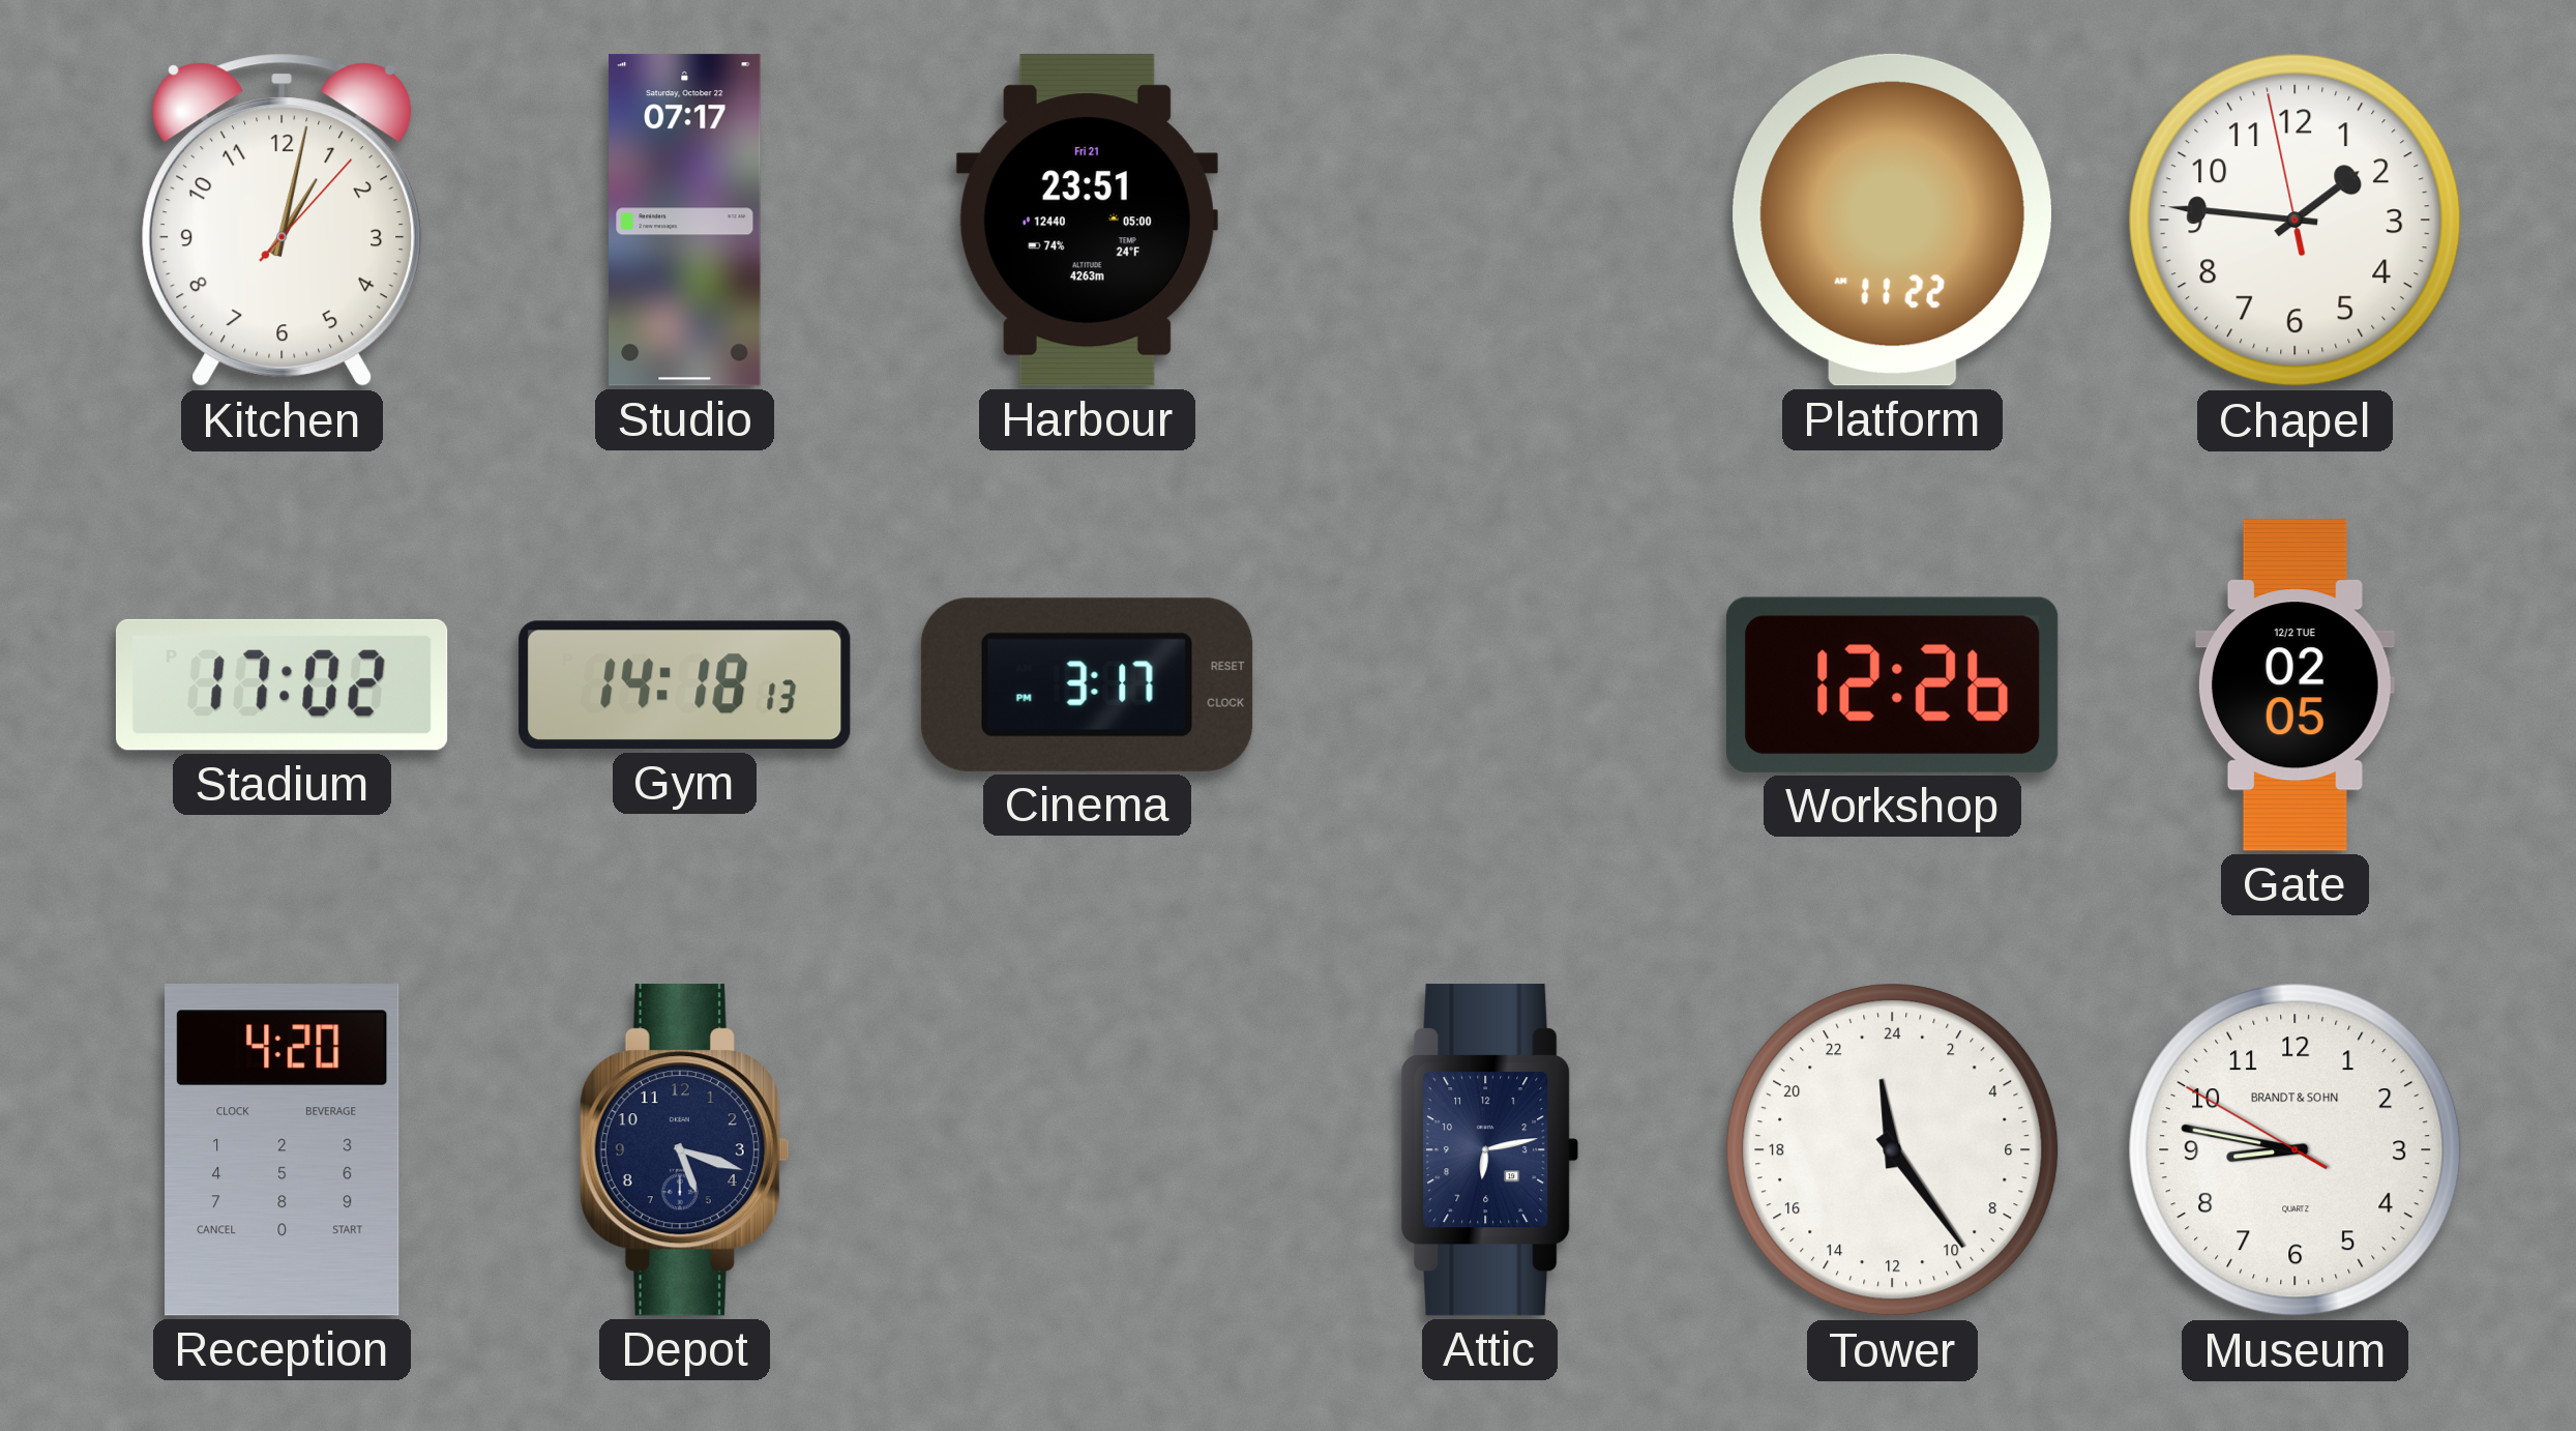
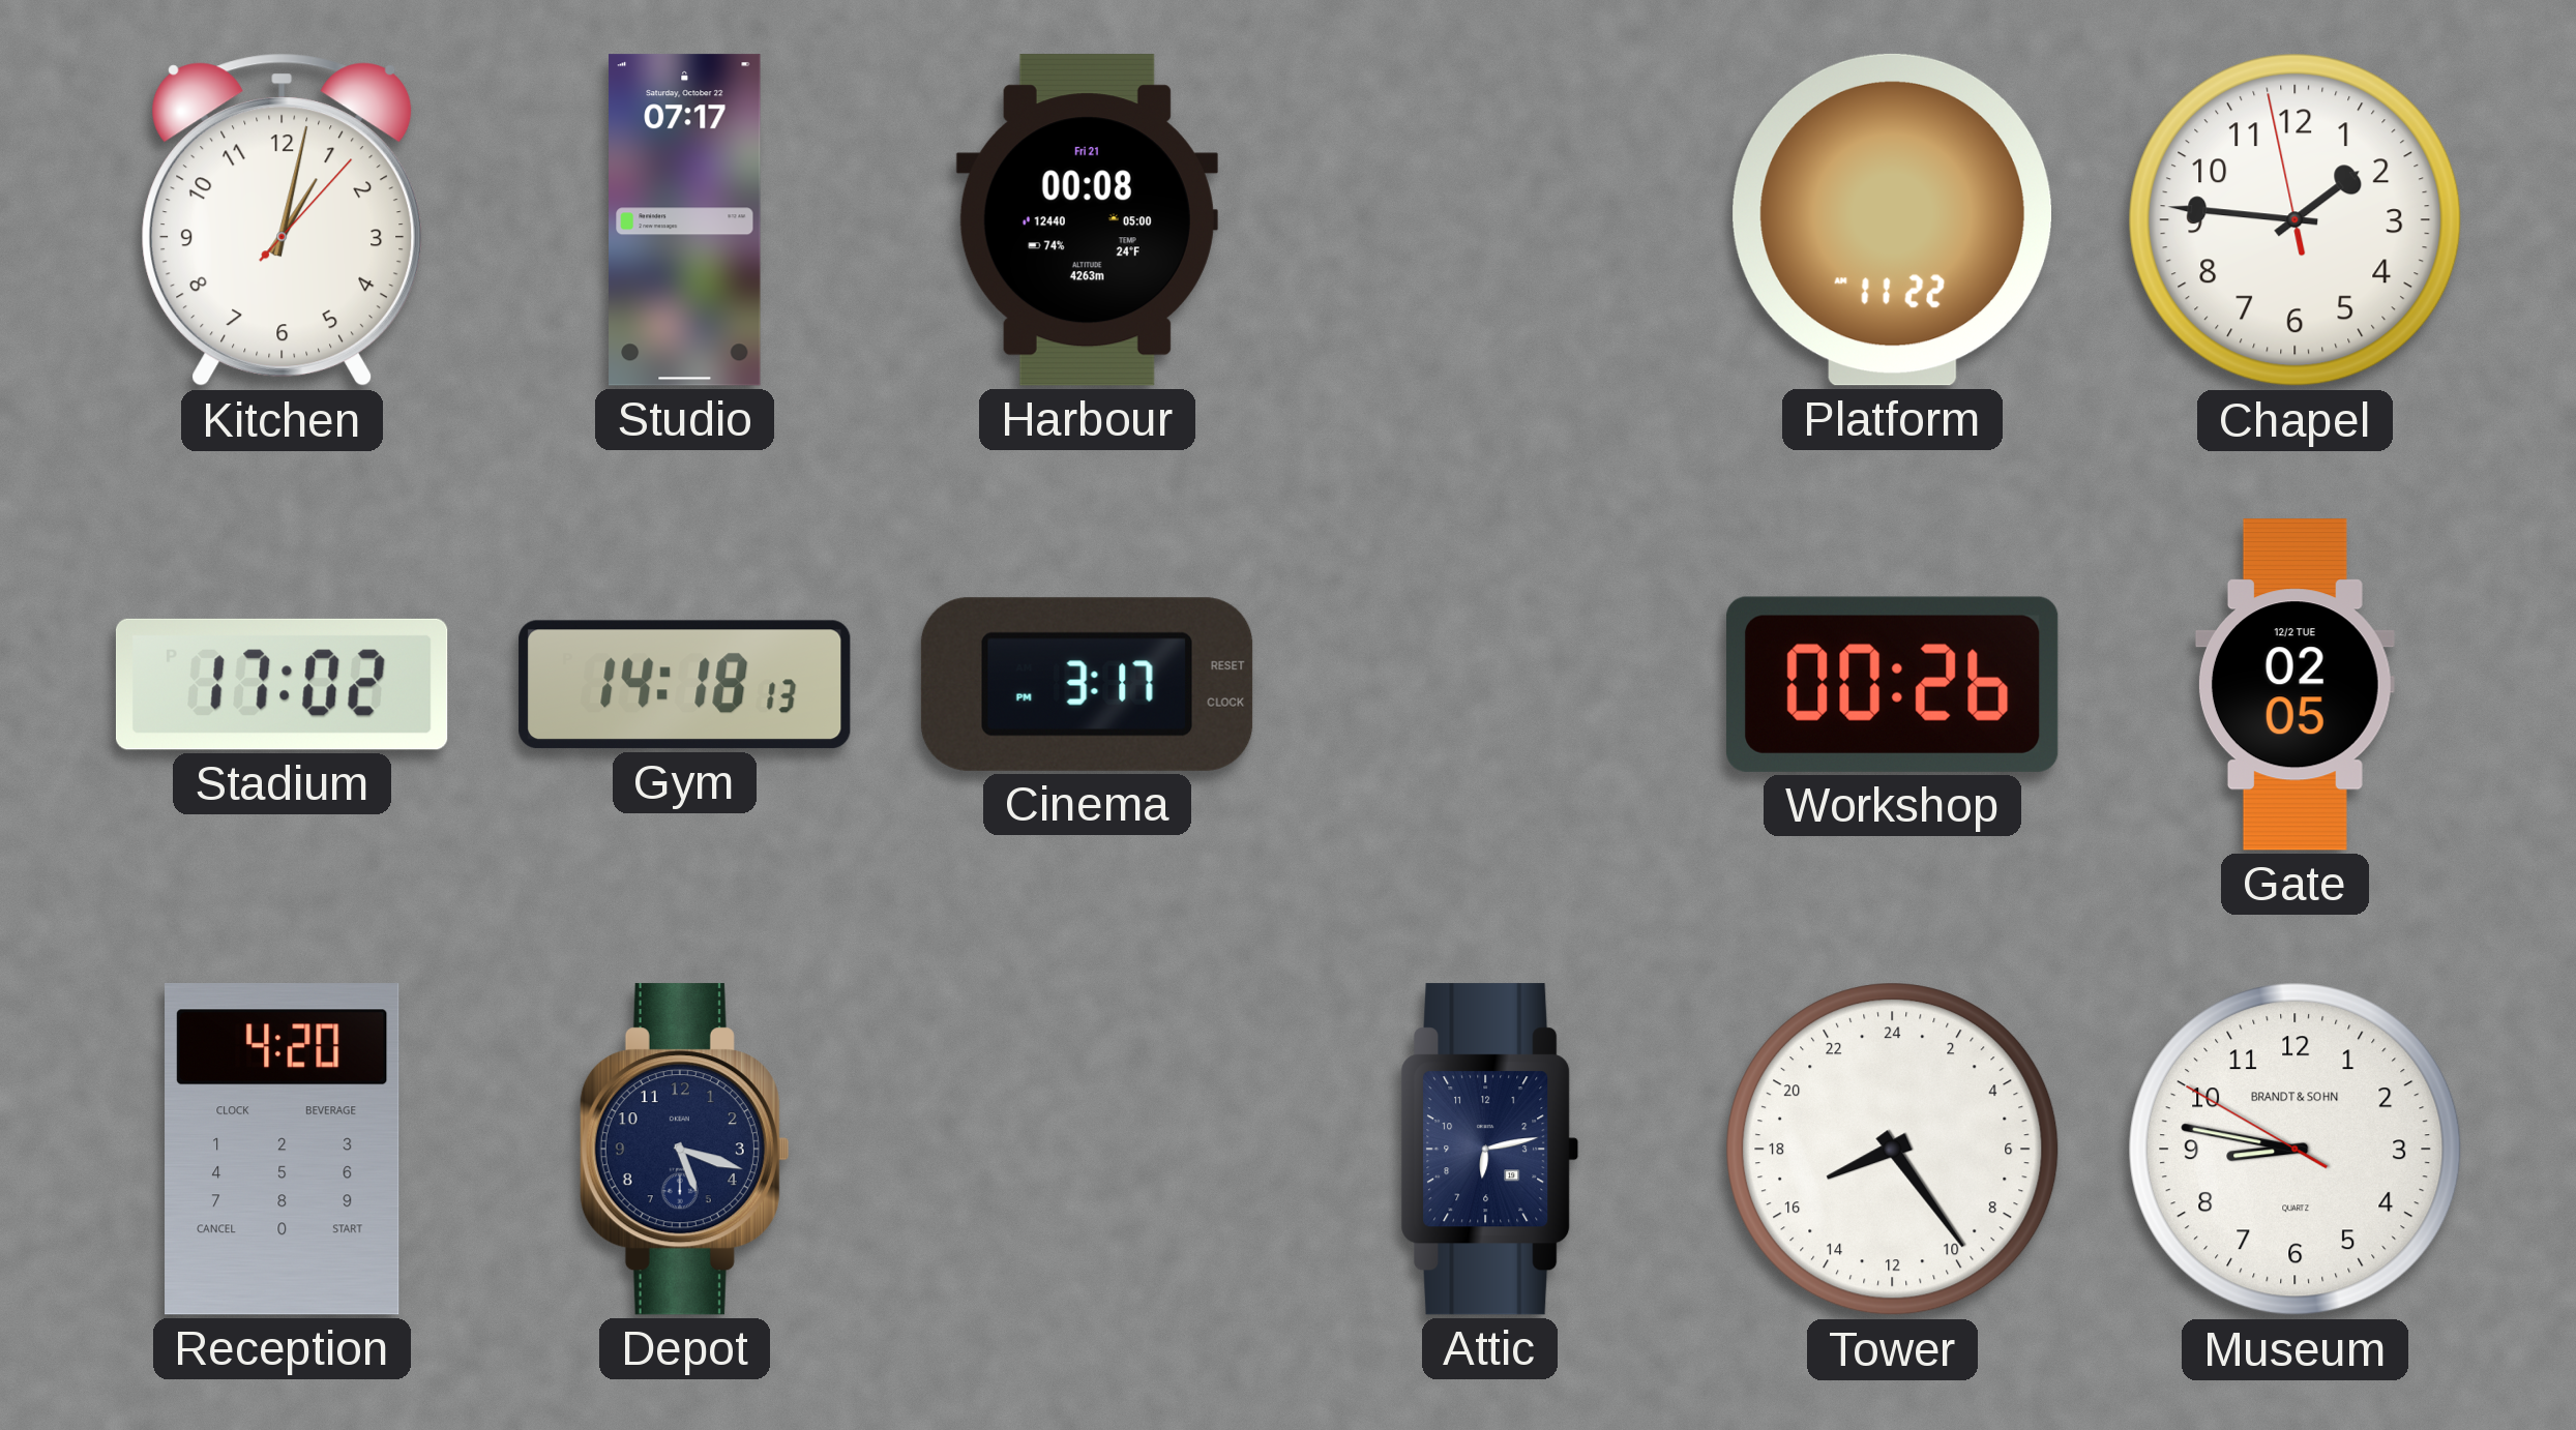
Harbour: 23:51 -> 00:08 (1087, 220)
Workshop: 12:26 -> 00:26 (1893, 684)
Tower: 23:24 -> 16:24 (1893, 1150)
